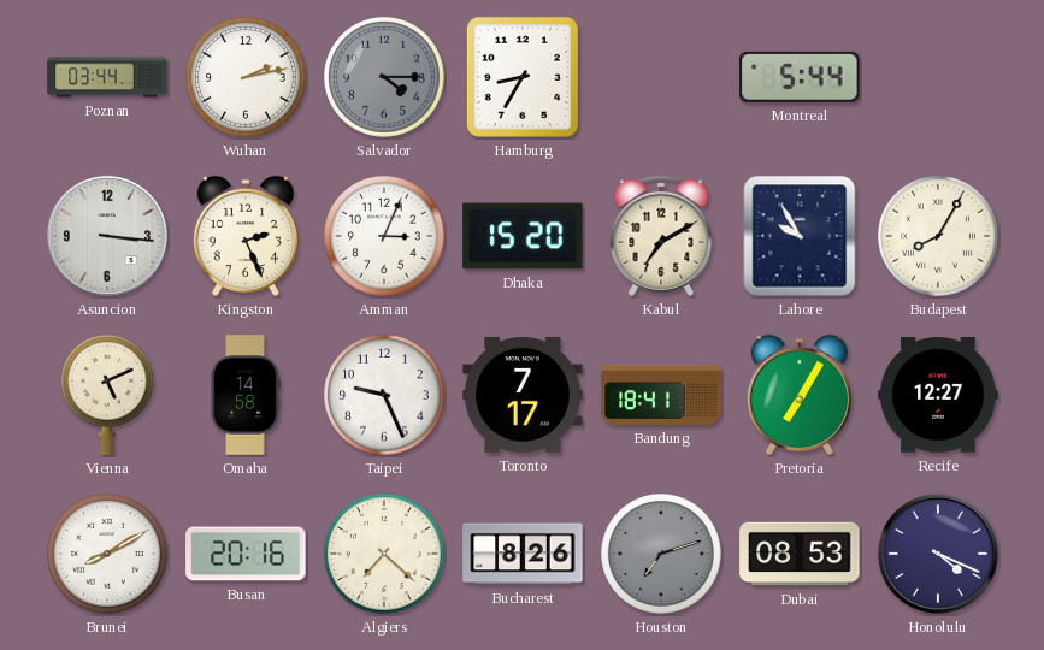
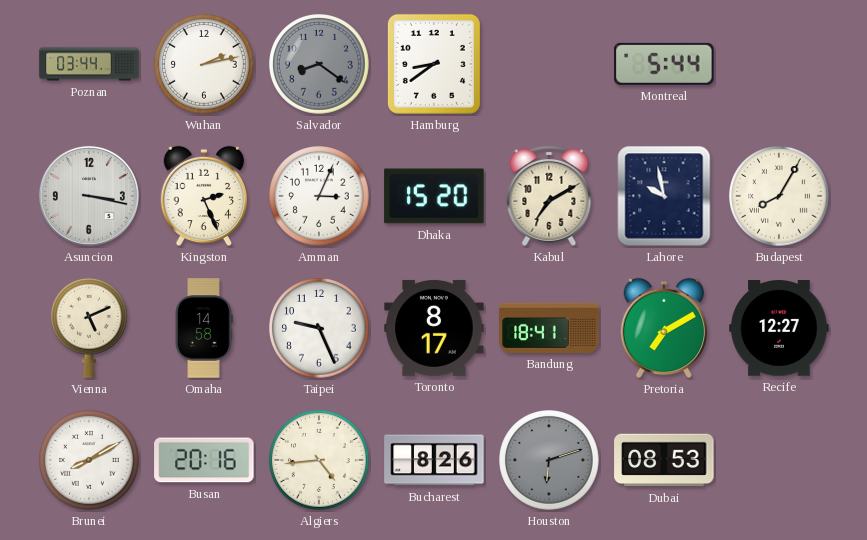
Salvador: 4:15 -> 8:21 (319, 64)
Hamburg: 8:35 -> 8:39 (434, 64)
Asuncion: 3:16 -> 3:17 (89, 196)
Lahore: 9:55 -> 9:58 (664, 196)
Toronto: 7:17 -> 8:17 (434, 328)
Pretoria: 7:05 -> 7:10 (663, 328)
Algiers: 7:22 -> 4:44 (319, 460)
Houston: 7:12 -> 6:12 (549, 460)
Honolulu: 4:19 -> none (938, 554)
